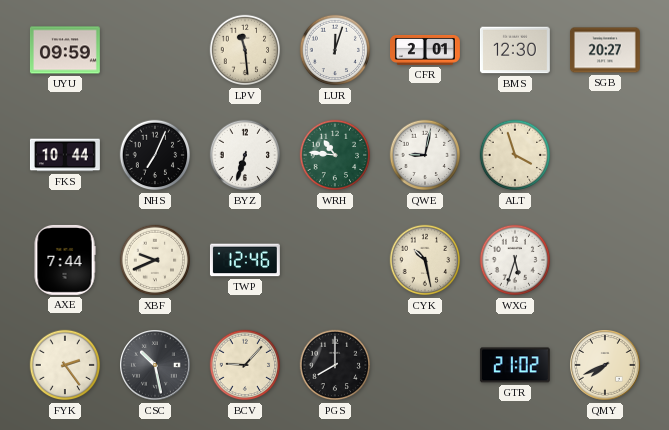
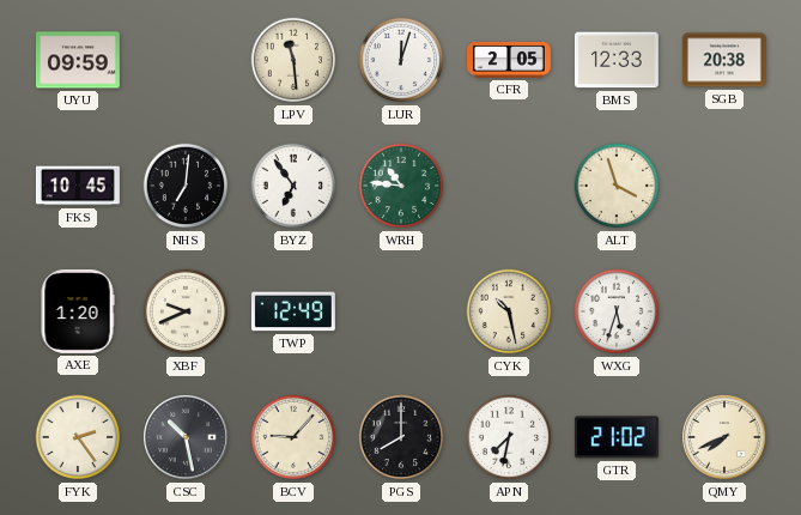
CFR: 2:01 -> 2:05 (510, 61)
BMS: 12:30 -> 12:33 (617, 60)
SGB: 20:27 -> 20:38 (724, 60)
FKS: 10:44 -> 10:45 (78, 186)
NHS: 7:04 -> 7:01 (186, 186)
BYZ: 6:33 -> 6:54 (293, 186)
QWE: 9:02 -> none (425, 155)
AXE: 7:44 -> 1:20 (78, 311)
TWP: 12:46 -> 12:49 (293, 311)
APN: none -> 7:32 (509, 437)
